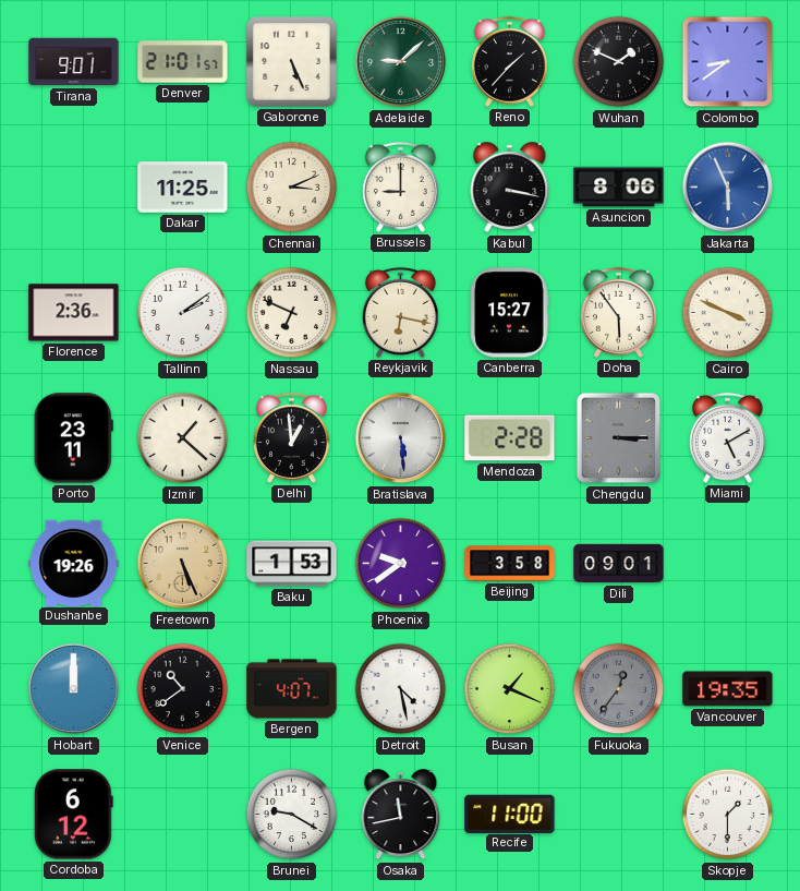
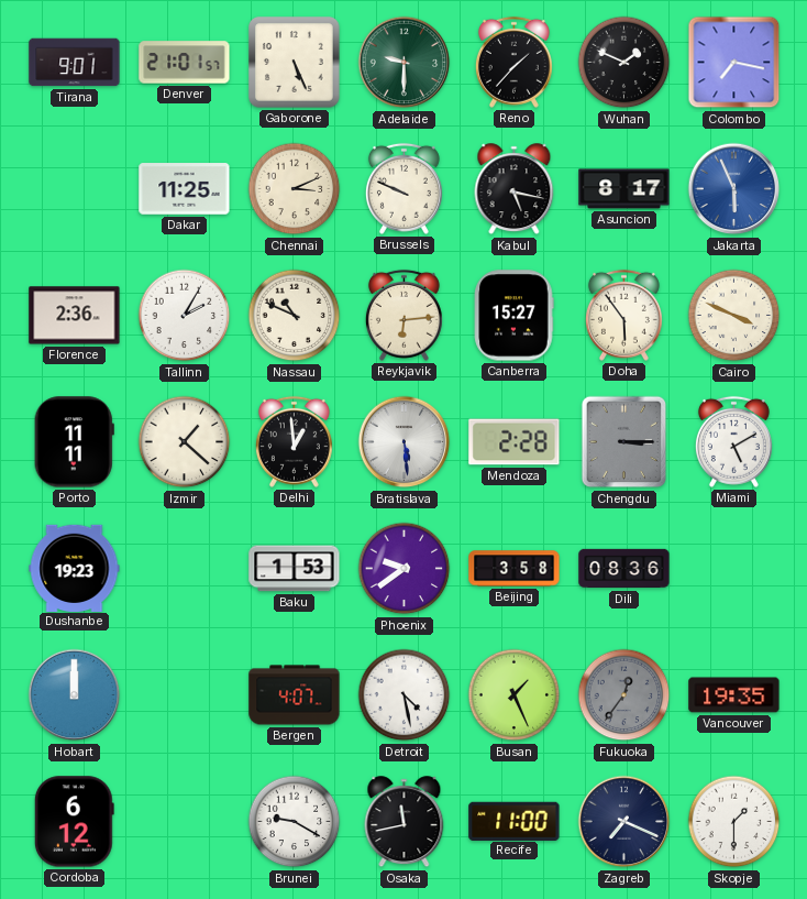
Adelaide: 9:08 -> 9:30 (405, 63)
Colombo: 8:39 -> 7:17 (734, 63)
Brussels: 9:00 -> 9:49 (403, 188)
Kabul: 3:17 -> 5:17 (515, 189)
Asuncion: 8:06 -> 8:17 (624, 189)
Tallinn: 2:09 -> 2:05 (185, 316)
Nassau: 6:49 -> 10:49 (295, 316)
Reykjavik: 6:17 -> 6:14 (403, 315)
Porto: 23:11 -> 11:11 (74, 442)
Dushanbe: 19:26 -> 19:23 (75, 568)
Freetown: 5:26 -> none (183, 564)
Dili: 09:01 -> 08:36 (624, 569)
Venice: 10:39 -> none (183, 689)
Busan: 1:19 -> 1:26 (515, 695)
Zagreb: none -> 7:19 (624, 822)
